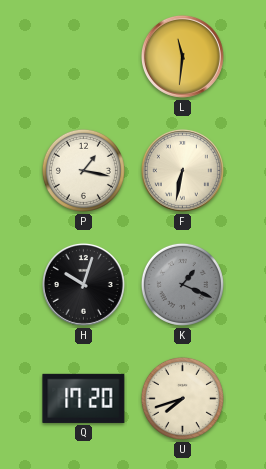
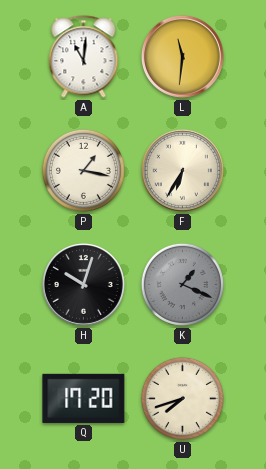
A: none -> 11:01 (84, 57)
F: 6:32 -> 6:35 (182, 170)
